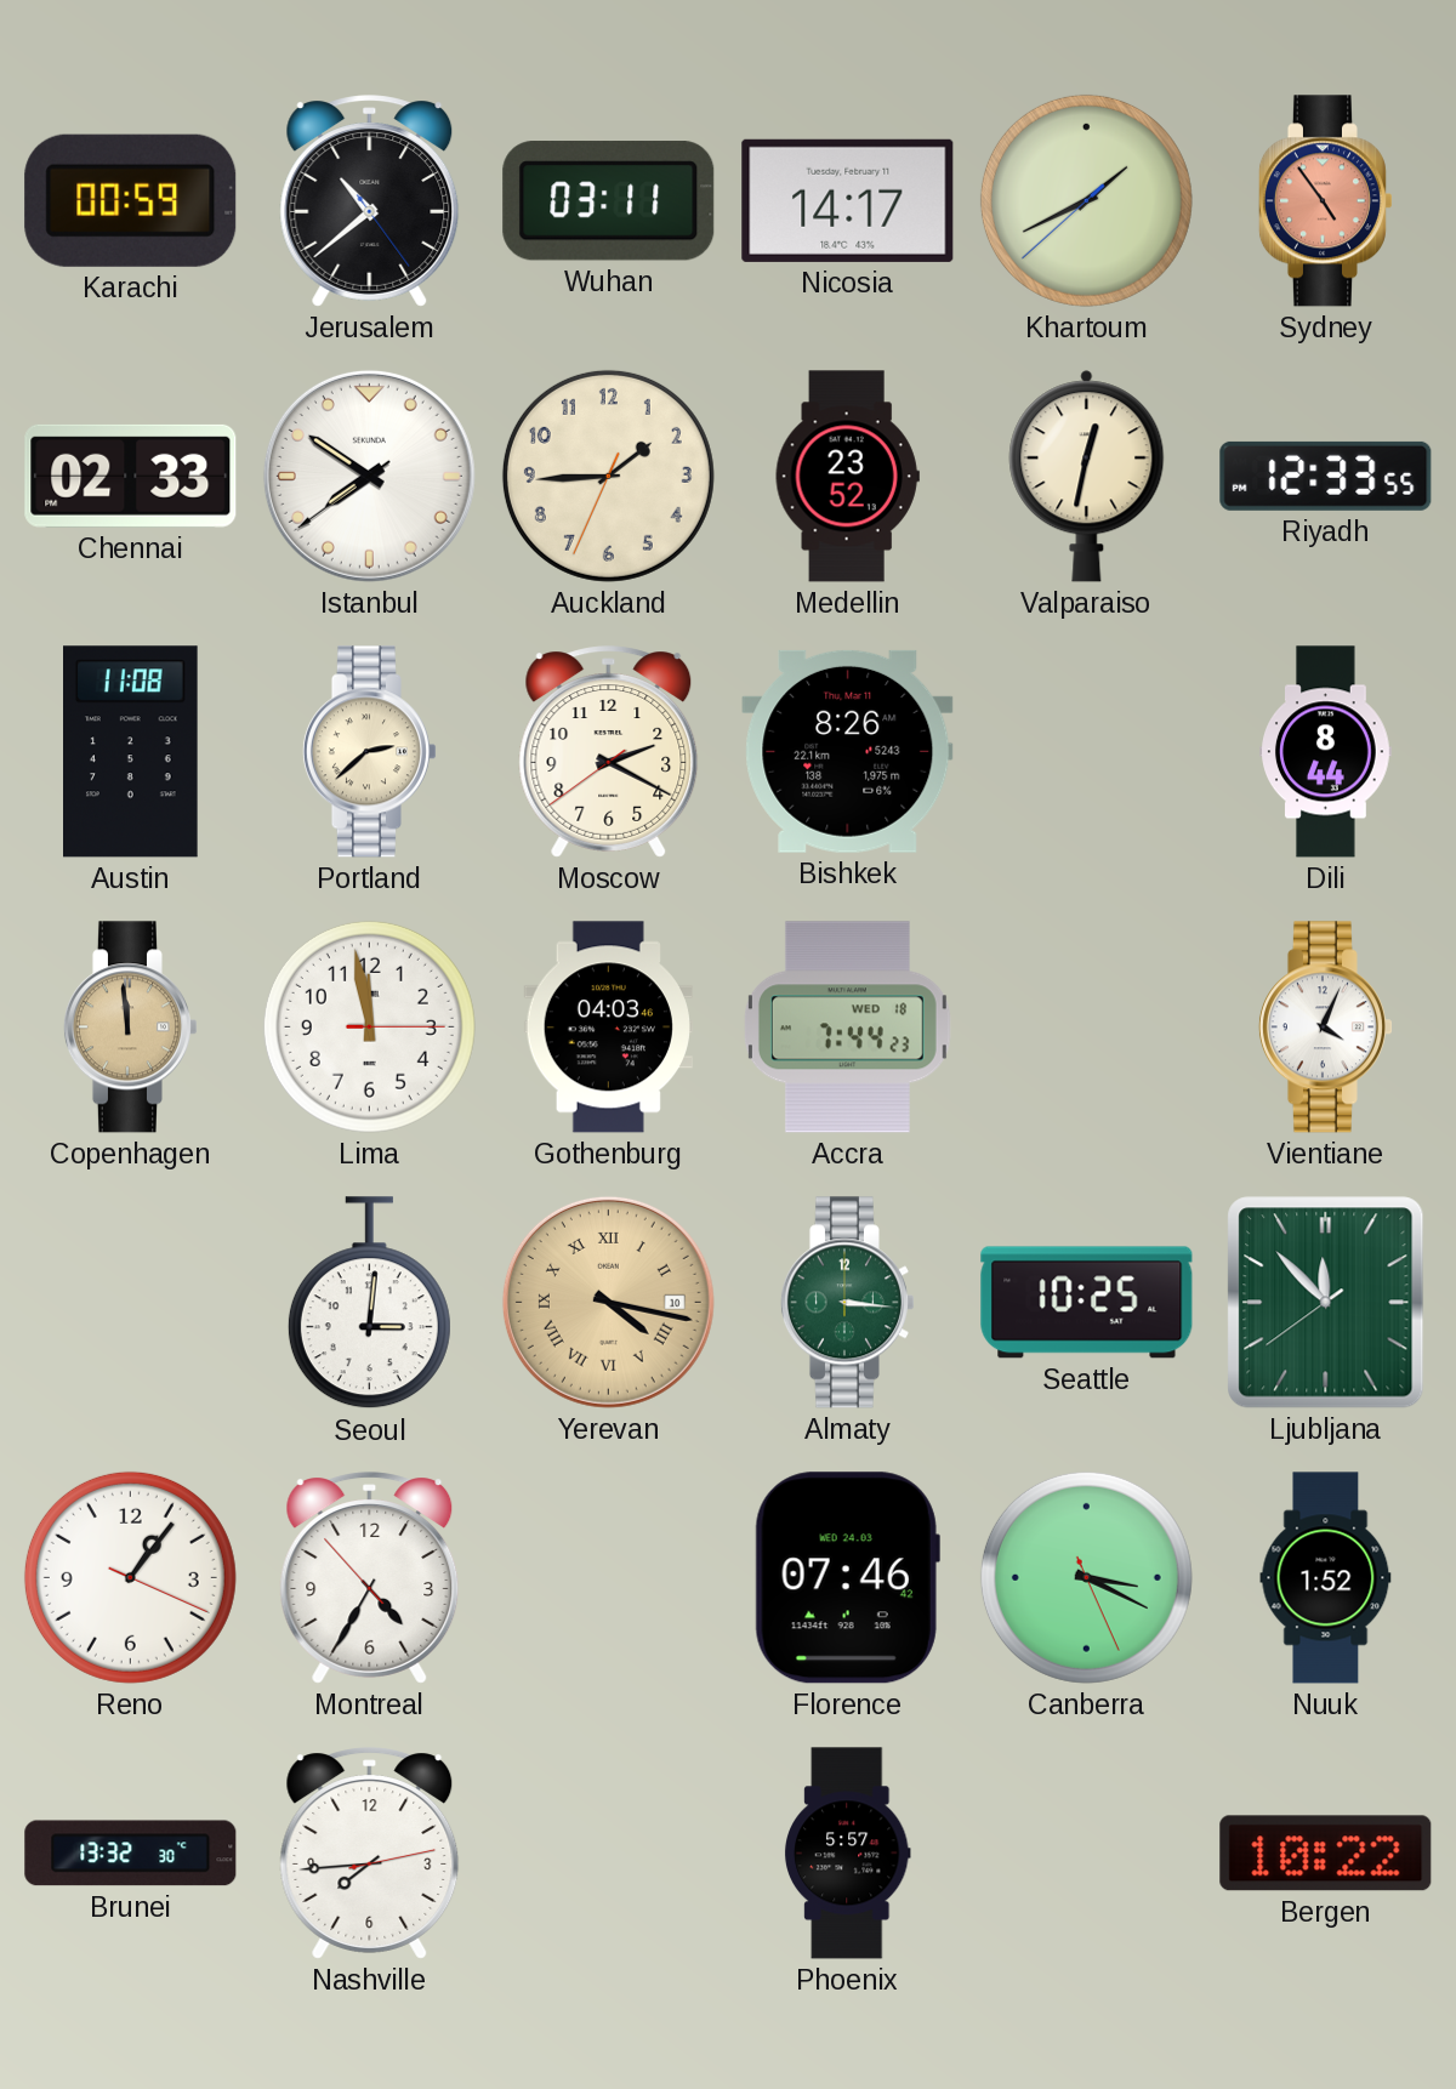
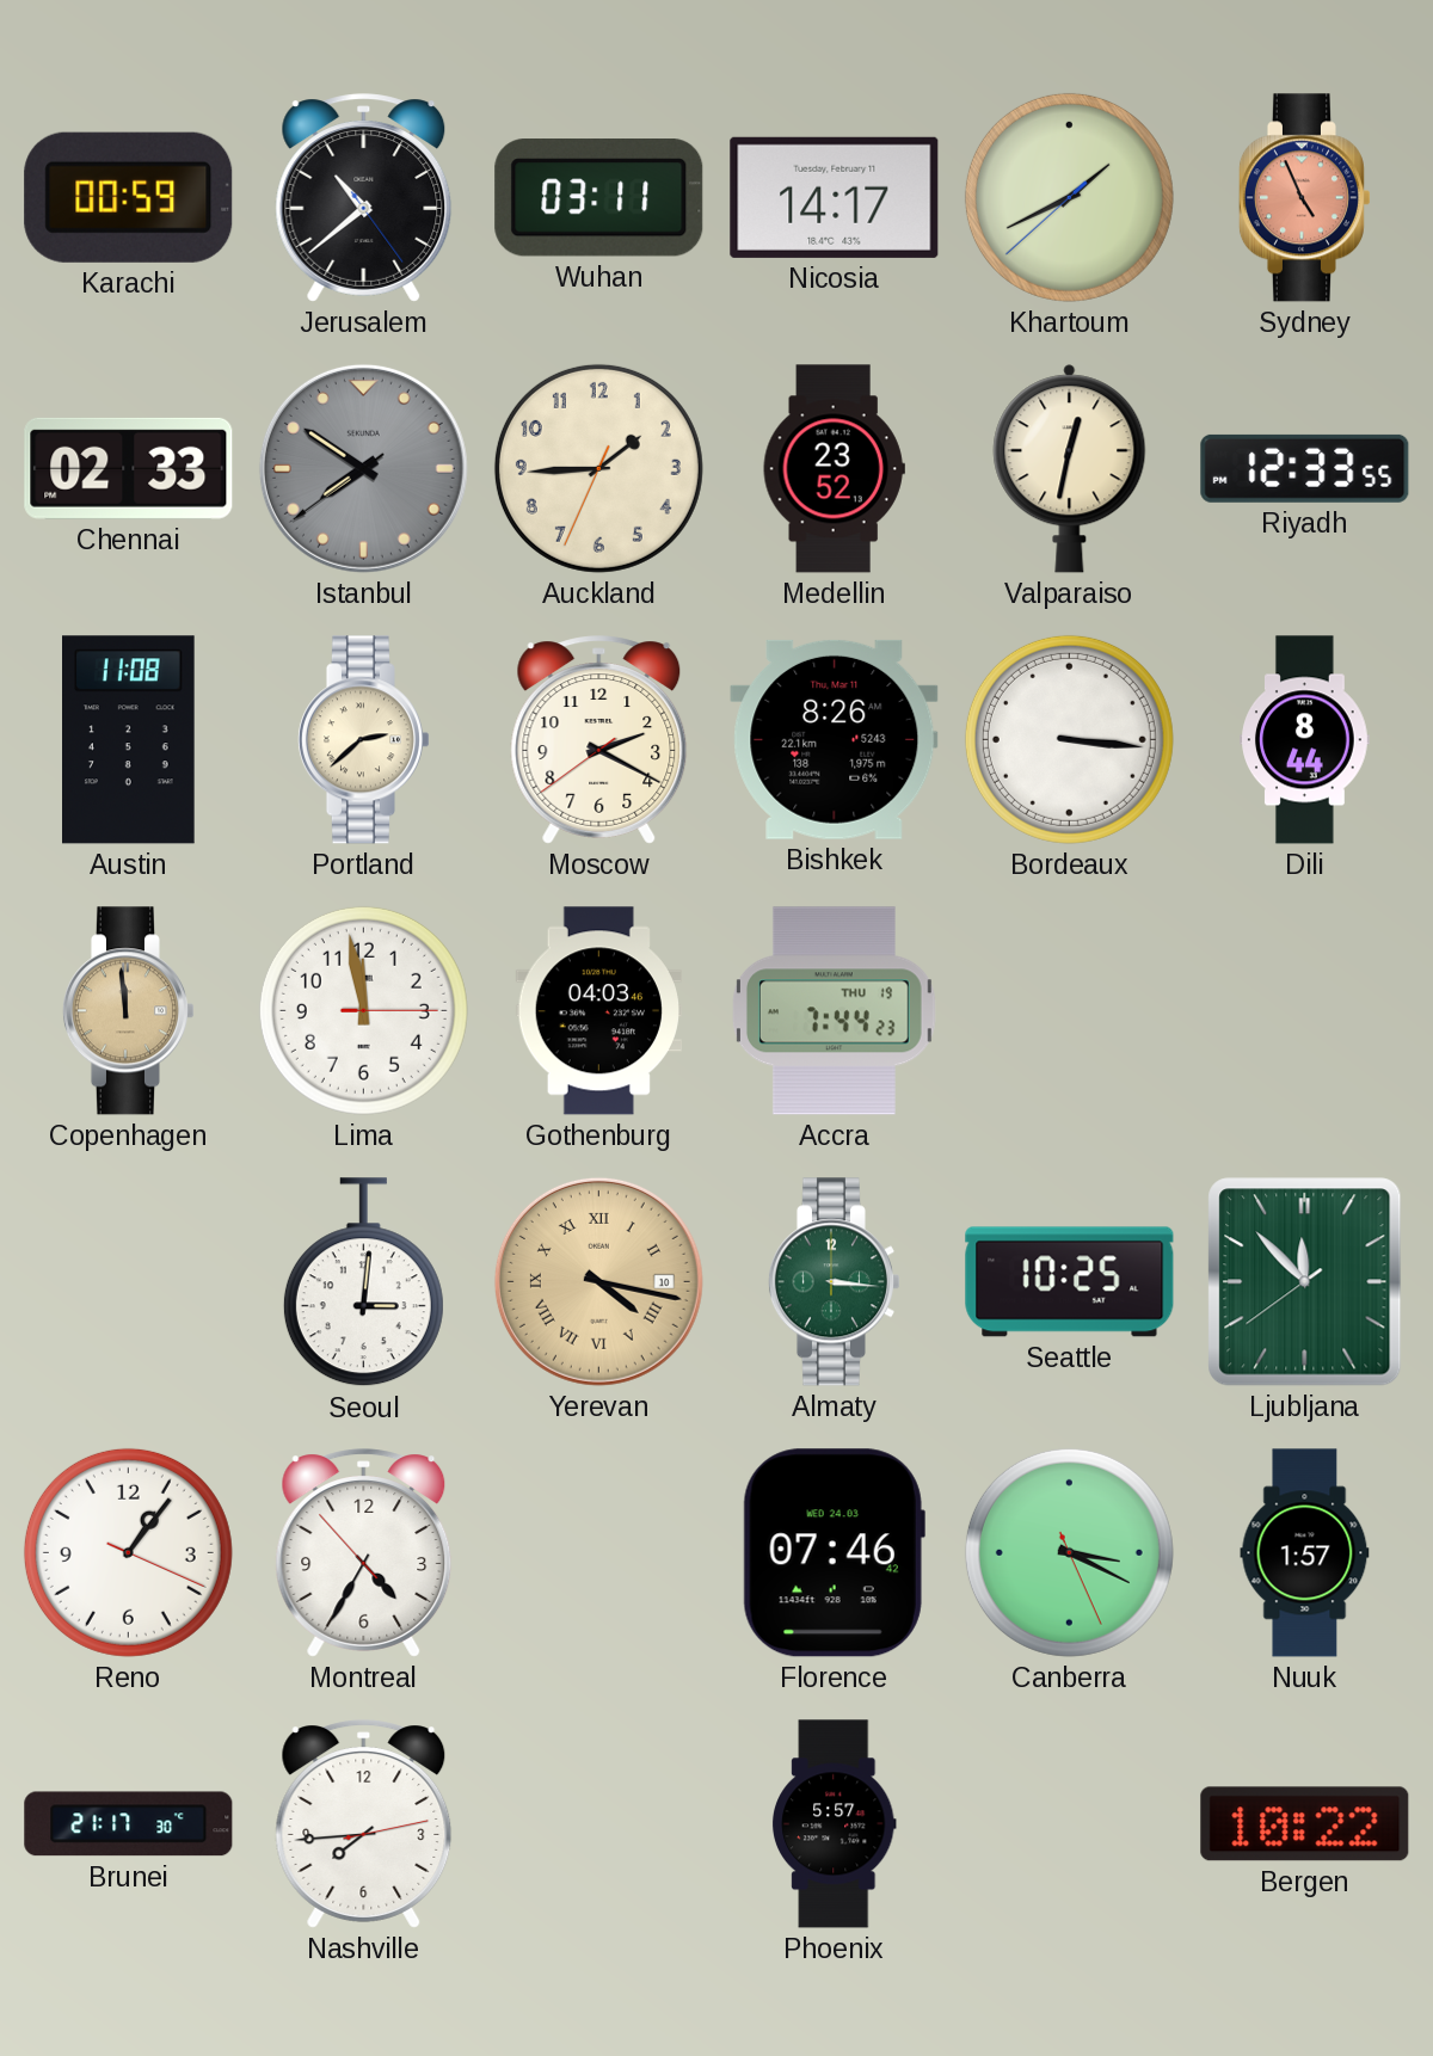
Sydney: 4:54 -> 4:56 (1304, 198)
Istanbul dial: white -> grey (363, 468)
Bordeaux: none -> 3:16 (1069, 739)
Accra date: WED 18 -> THU 19 (834, 1011)
Vientiane: 4:04 -> none (1325, 1028)
Nuuk: 1:52 -> 1:57 (1305, 1553)
Brunei: 13:32 -> 21:17 (129, 1824)
